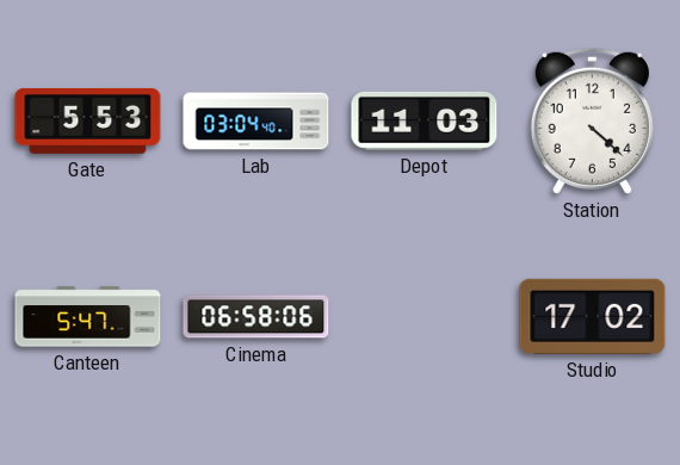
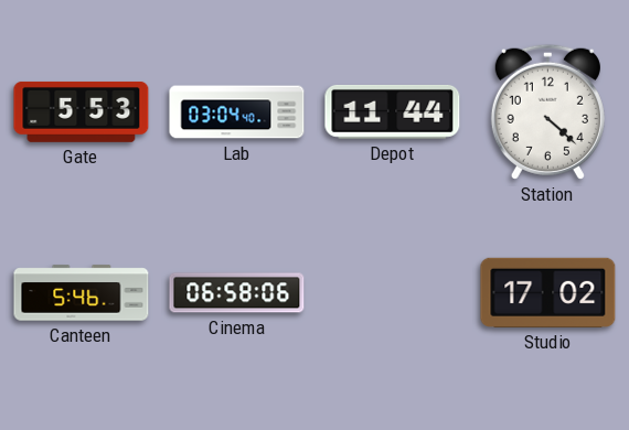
Depot: 11:03 -> 11:44 (393, 111)
Canteen: 5:47 -> 5:46 (82, 293)
